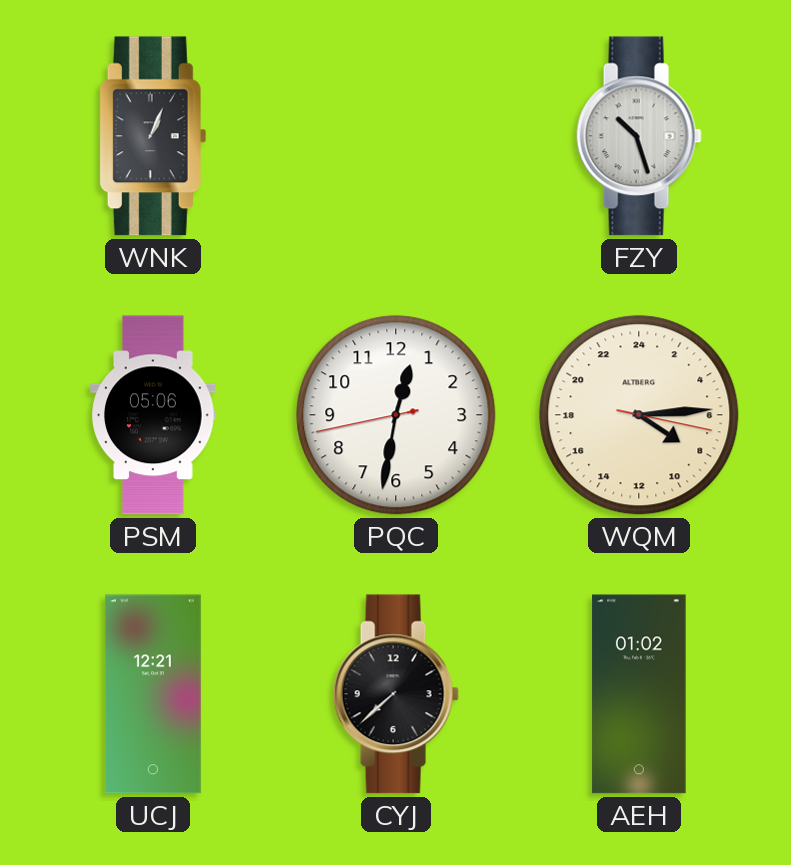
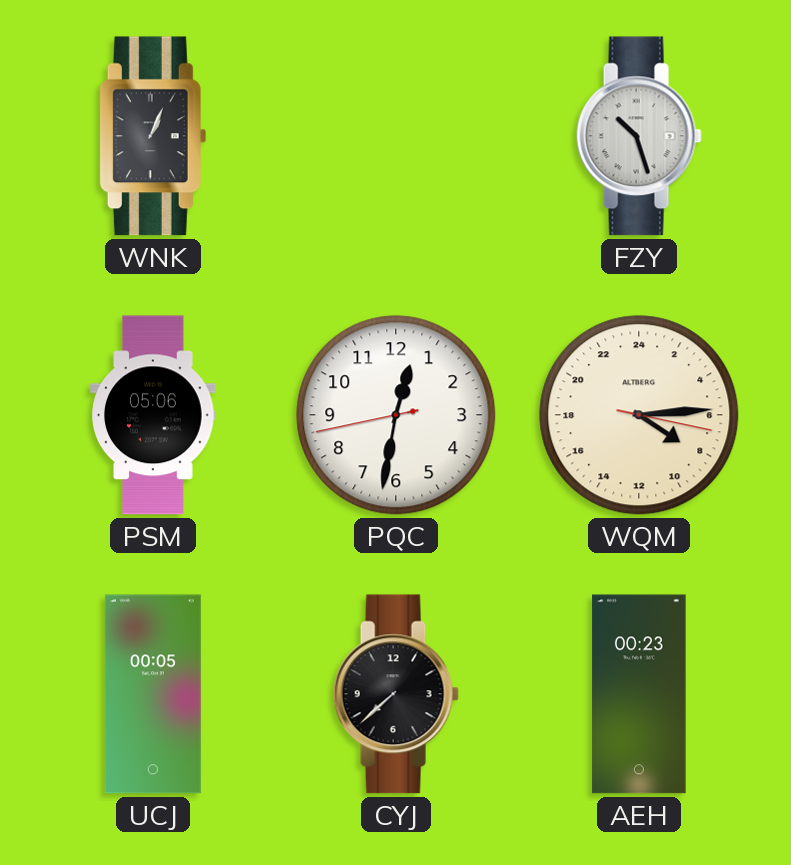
UCJ: 12:21 -> 00:05 (153, 694)
AEH: 01:02 -> 00:23 (639, 694)
